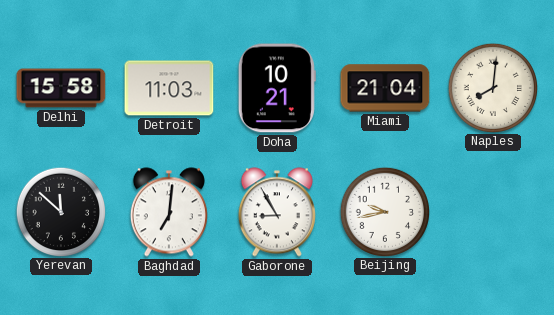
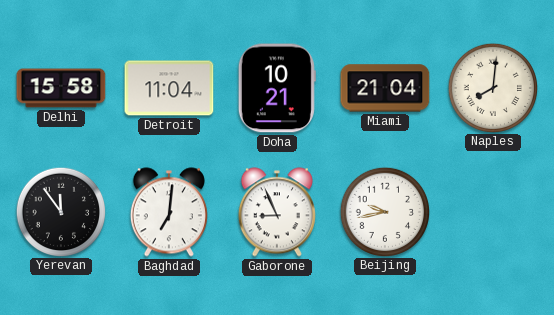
Detroit: 11:03 -> 11:04 (169, 88)
Yerevan: 11:52 -> 11:54 (60, 211)
Gaborone: 8:55 -> 8:56 (277, 212)
